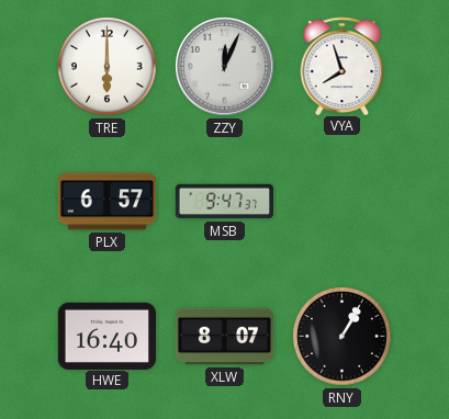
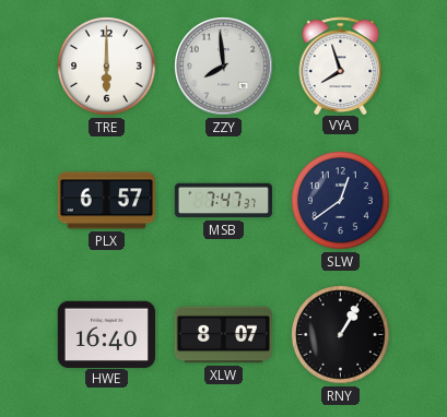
ZZY: 12:04 -> 7:59 (224, 67)
MSB: 9:47 -> 7:47 (223, 201)
SLW: none -> 12:39 (341, 201)
